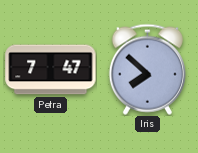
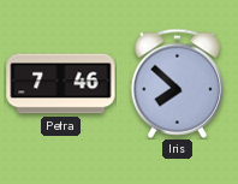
Petra: 7:47 -> 7:46 (61, 84)
